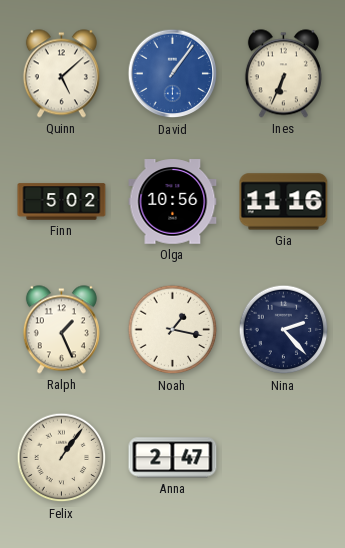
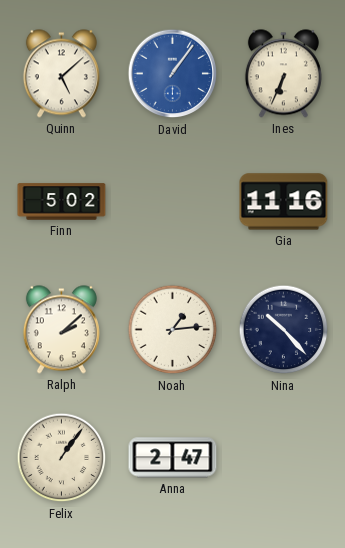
Olga: 10:56 -> none (173, 202)
Ralph: 1:26 -> 2:08 (61, 330)
Noah: 1:17 -> 1:14 (173, 330)
Nina: 2:23 -> 10:23 (284, 330)
